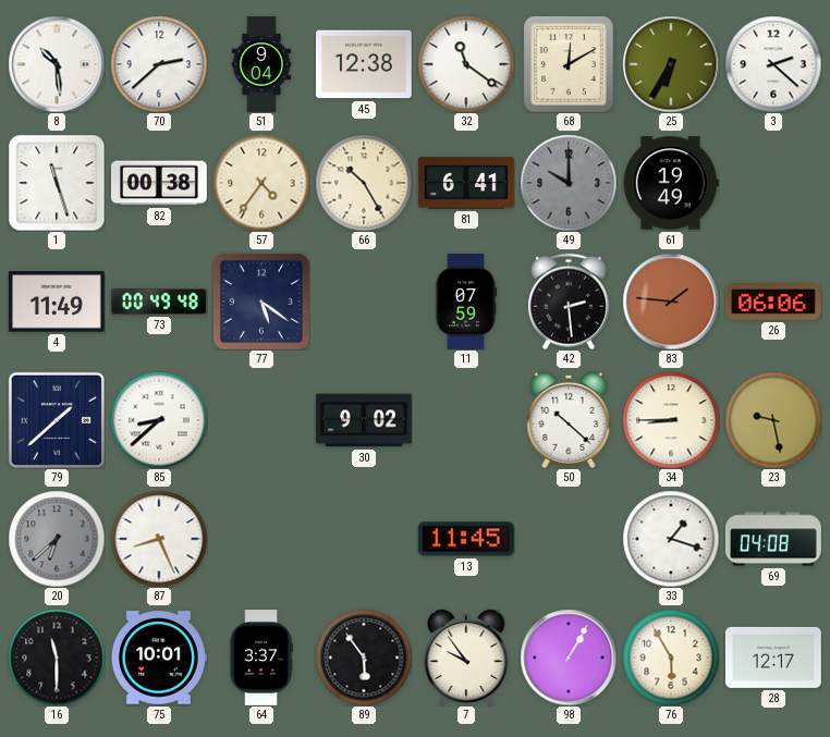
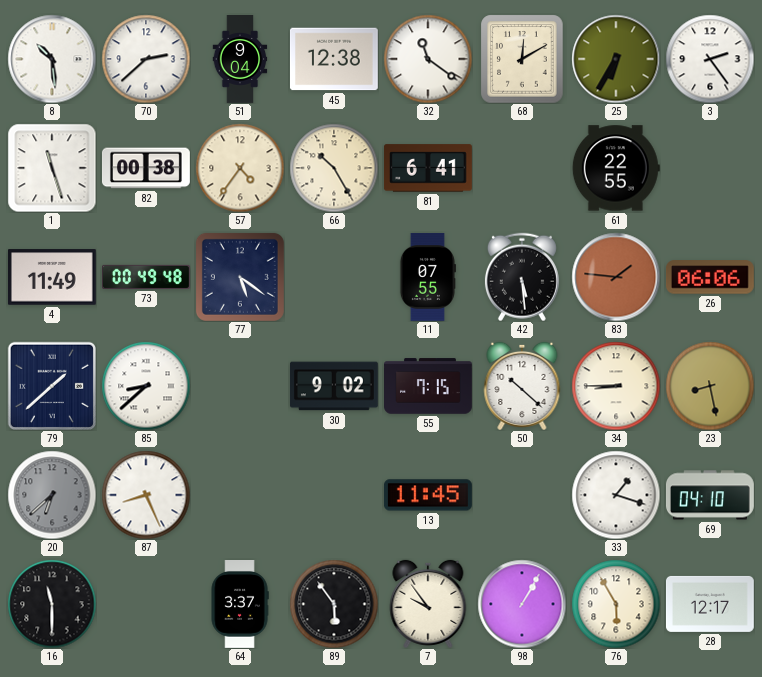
3: 2:22 -> 2:24 (710, 59)
49: 10:00 -> none (569, 183)
61: 19:49 -> 22:55 (616, 168)
11: 07:59 -> 07:55 (427, 277)
42: 2:29 -> 5:29 (522, 277)
55: none -> 7:15 (429, 386)
23: 9:28 -> 8:28 (710, 386)
69: 04:08 -> 04:10 (710, 495)
75: 10:01 -> none (159, 658)
